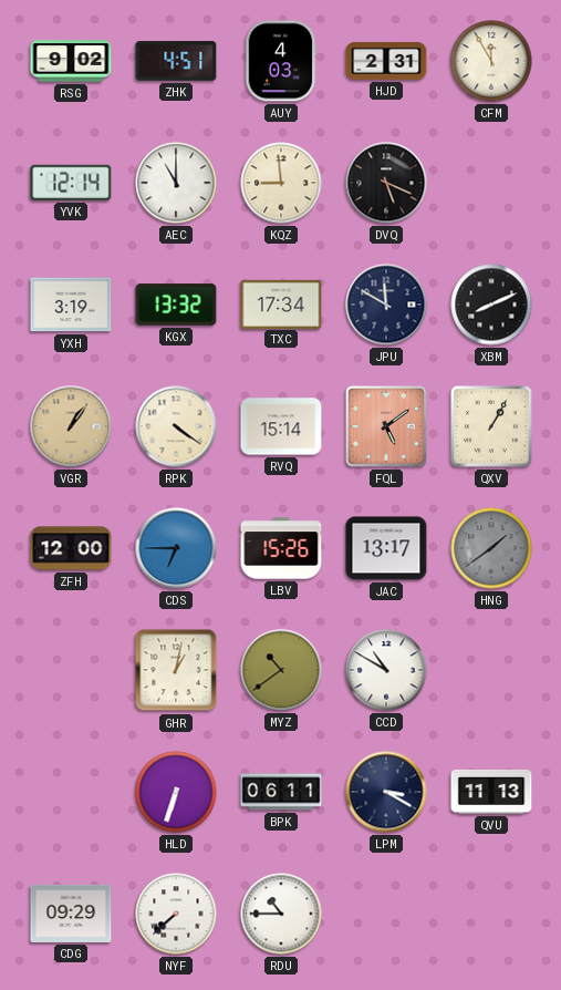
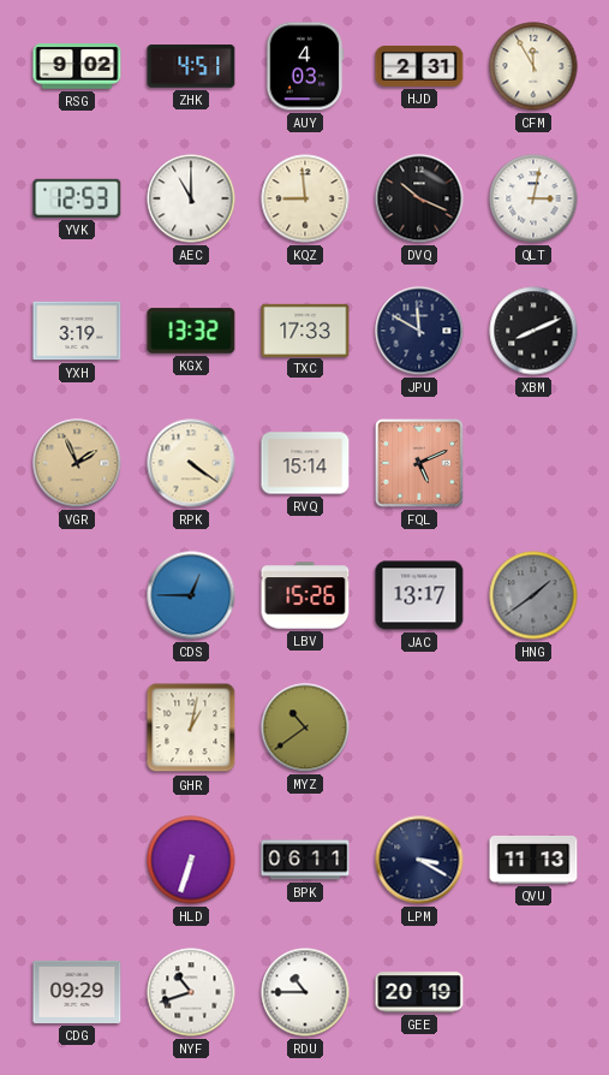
YVK: 12:14 -> 12:53 (77, 198)
DVQ: 5:19 -> 10:19 (419, 198)
QLT: none -> 3:02 (533, 198)
TXC: 17:34 -> 17:33 (305, 329)
VGR: 1:06 -> 1:56 (77, 463)
FQL: 5:09 -> 5:11 (420, 464)
QXV: 1:05 -> none (491, 426)
ZFH: 12:00 -> none (71, 548)
CDS: 6:45 -> 12:45 (191, 595)
CCD: 10:50 -> none (386, 670)
NYF: 7:38 -> 10:42 (191, 992)
GEE: none -> 20:19 (419, 992)
